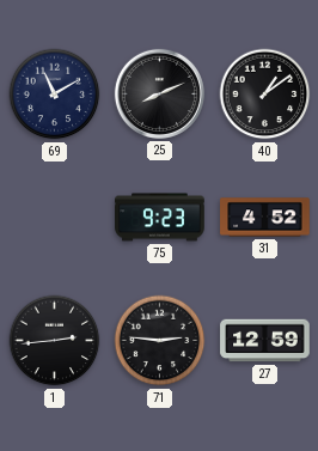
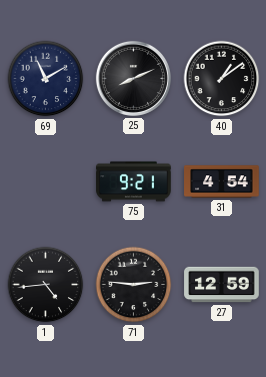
75: 9:23 -> 9:21 (134, 182)
31: 4:52 -> 4:54 (222, 182)
1: 2:44 -> 4:44 (46, 285)
